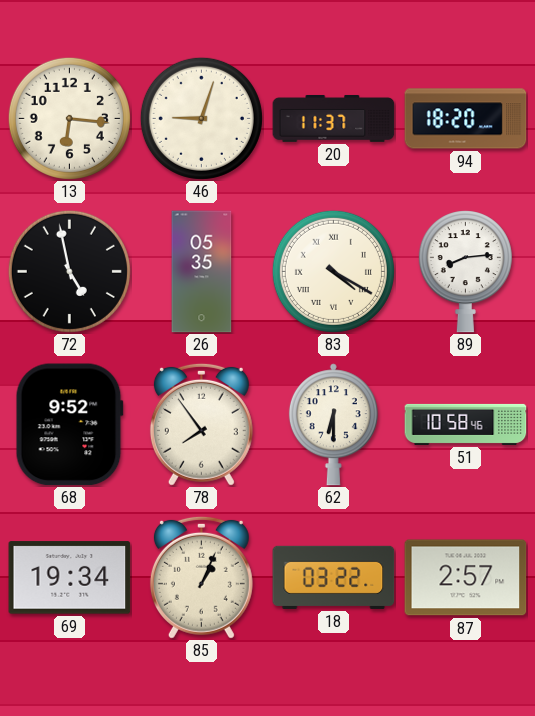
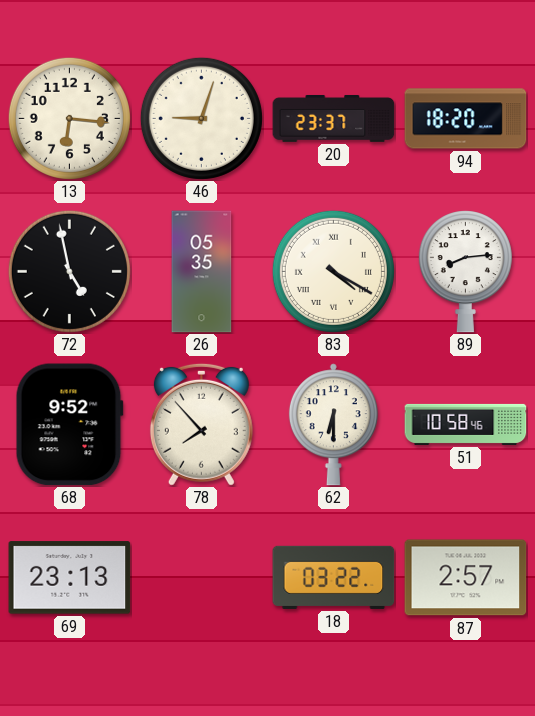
20: 11:37 -> 23:37 (334, 118)
78: 7:54 -> 7:53 (201, 424)
69: 19:34 -> 23:13 (70, 578)
85: 1:04 -> none (201, 577)
